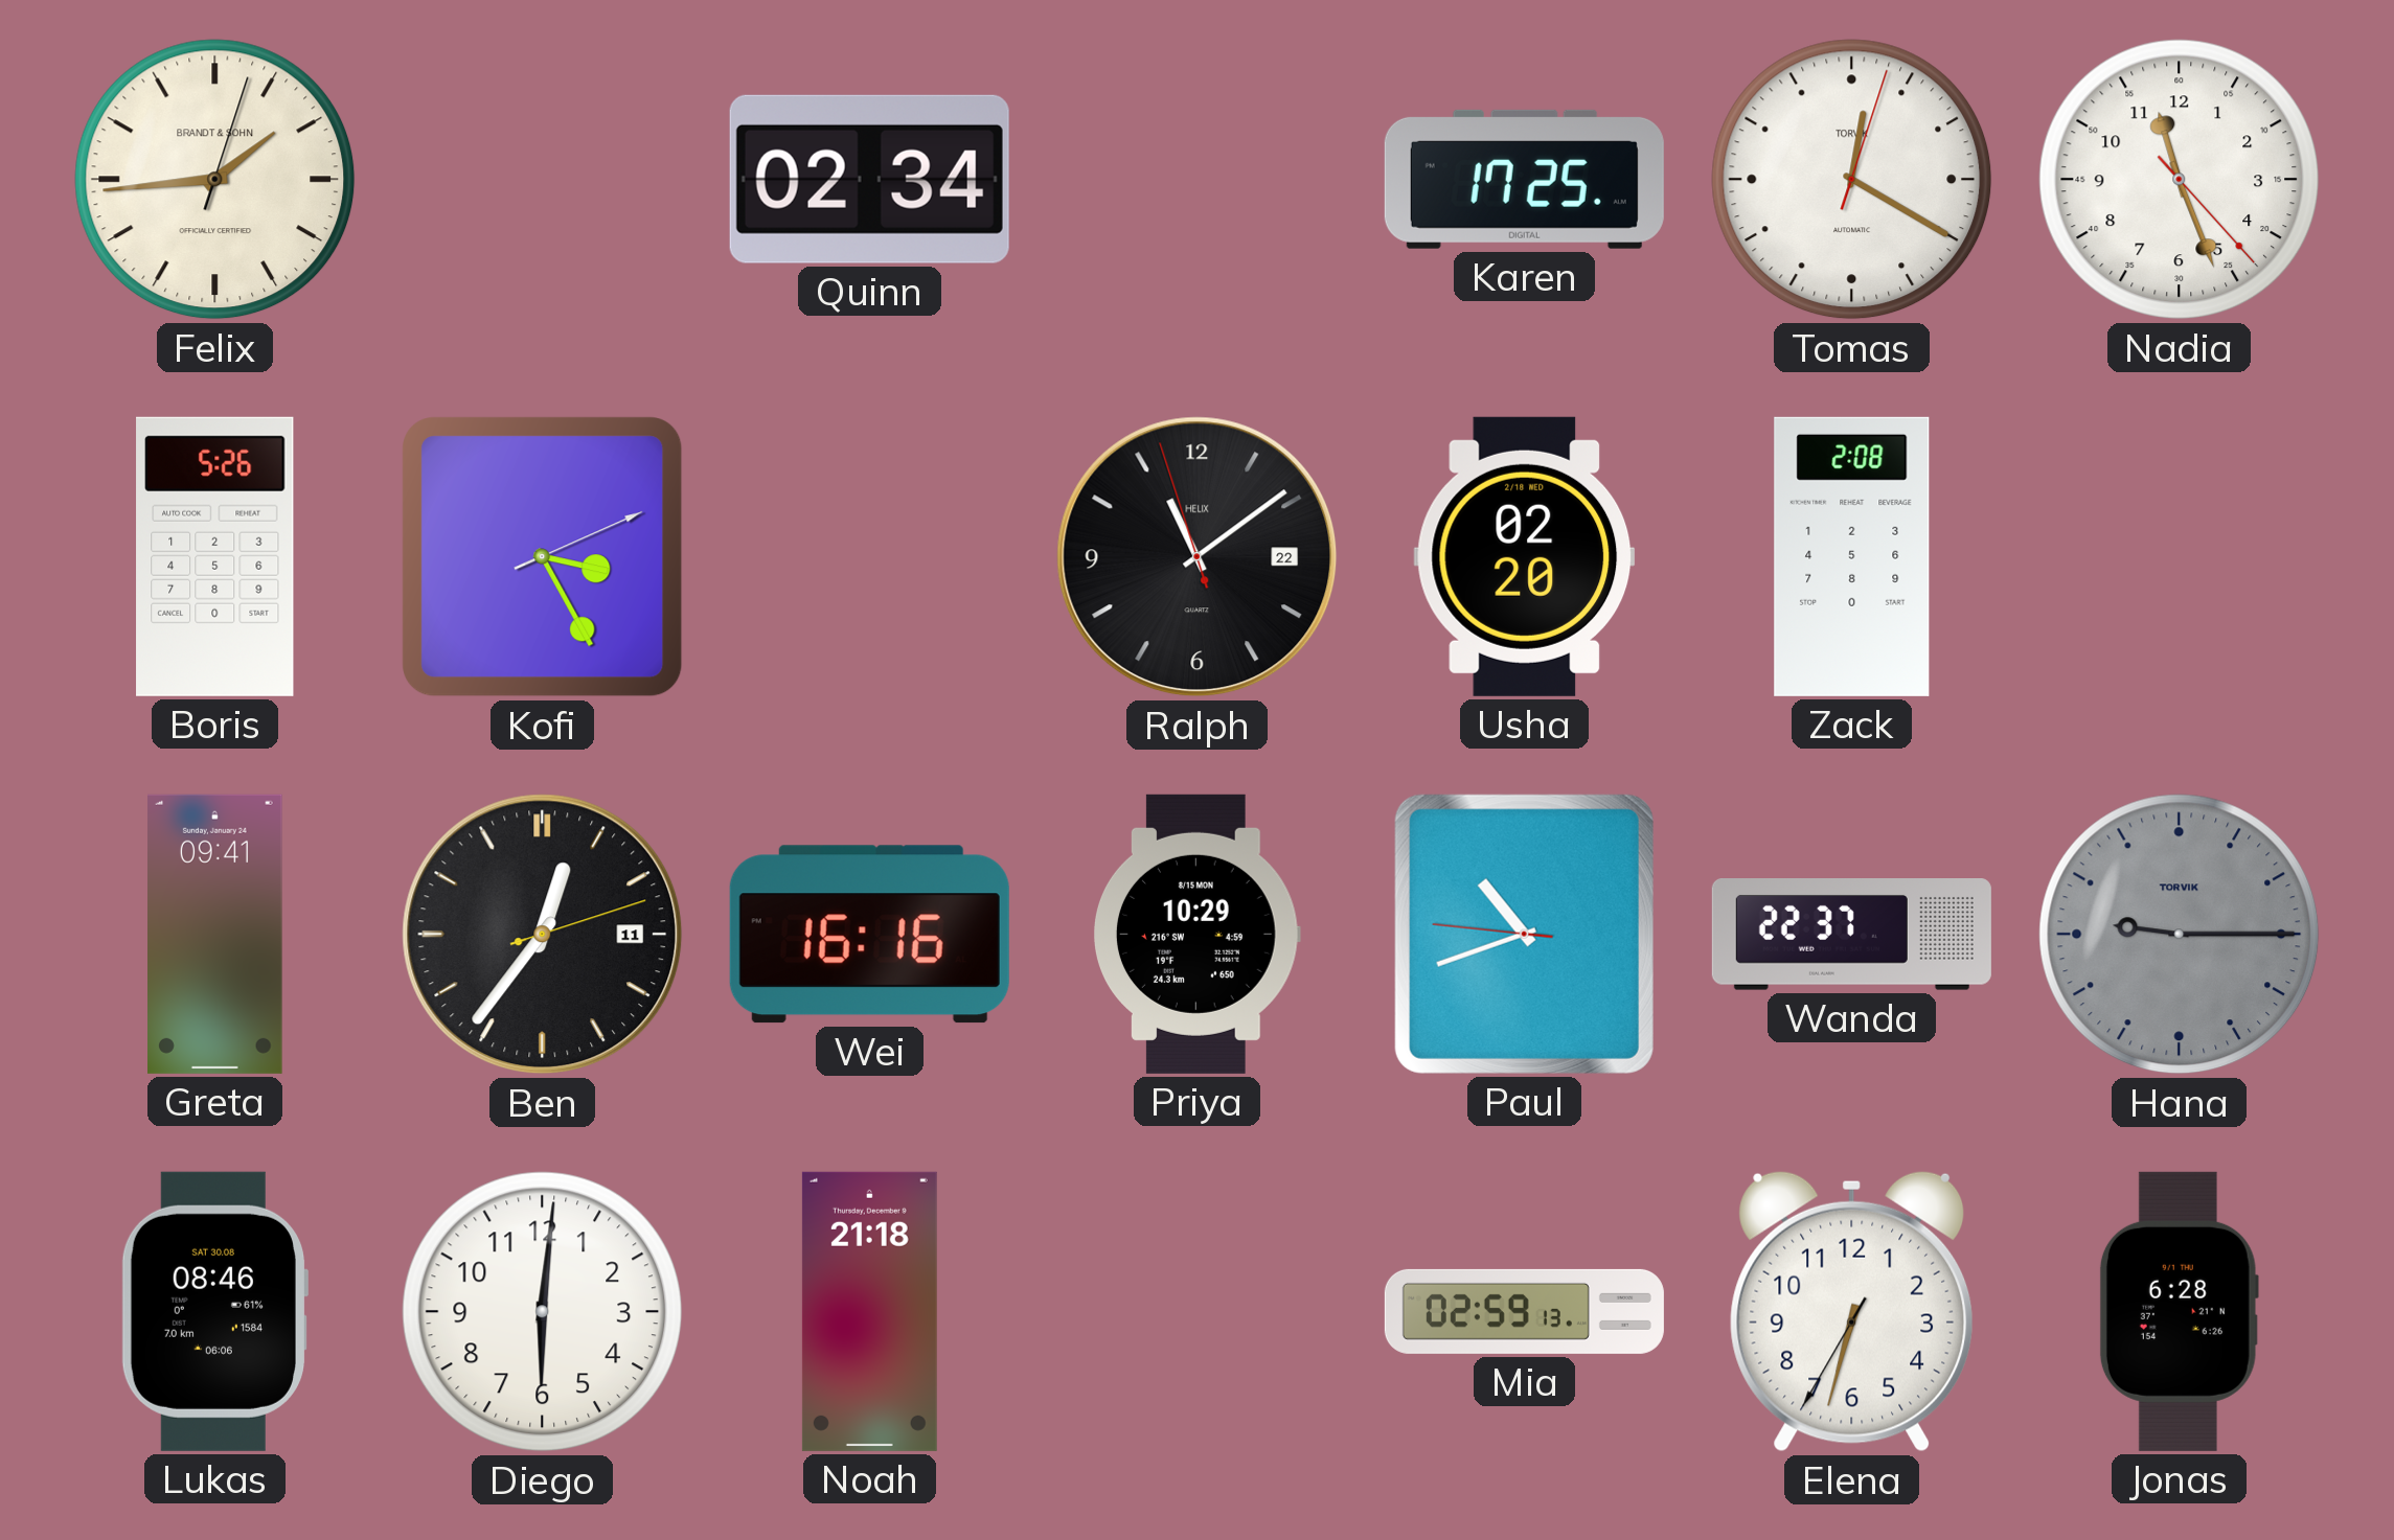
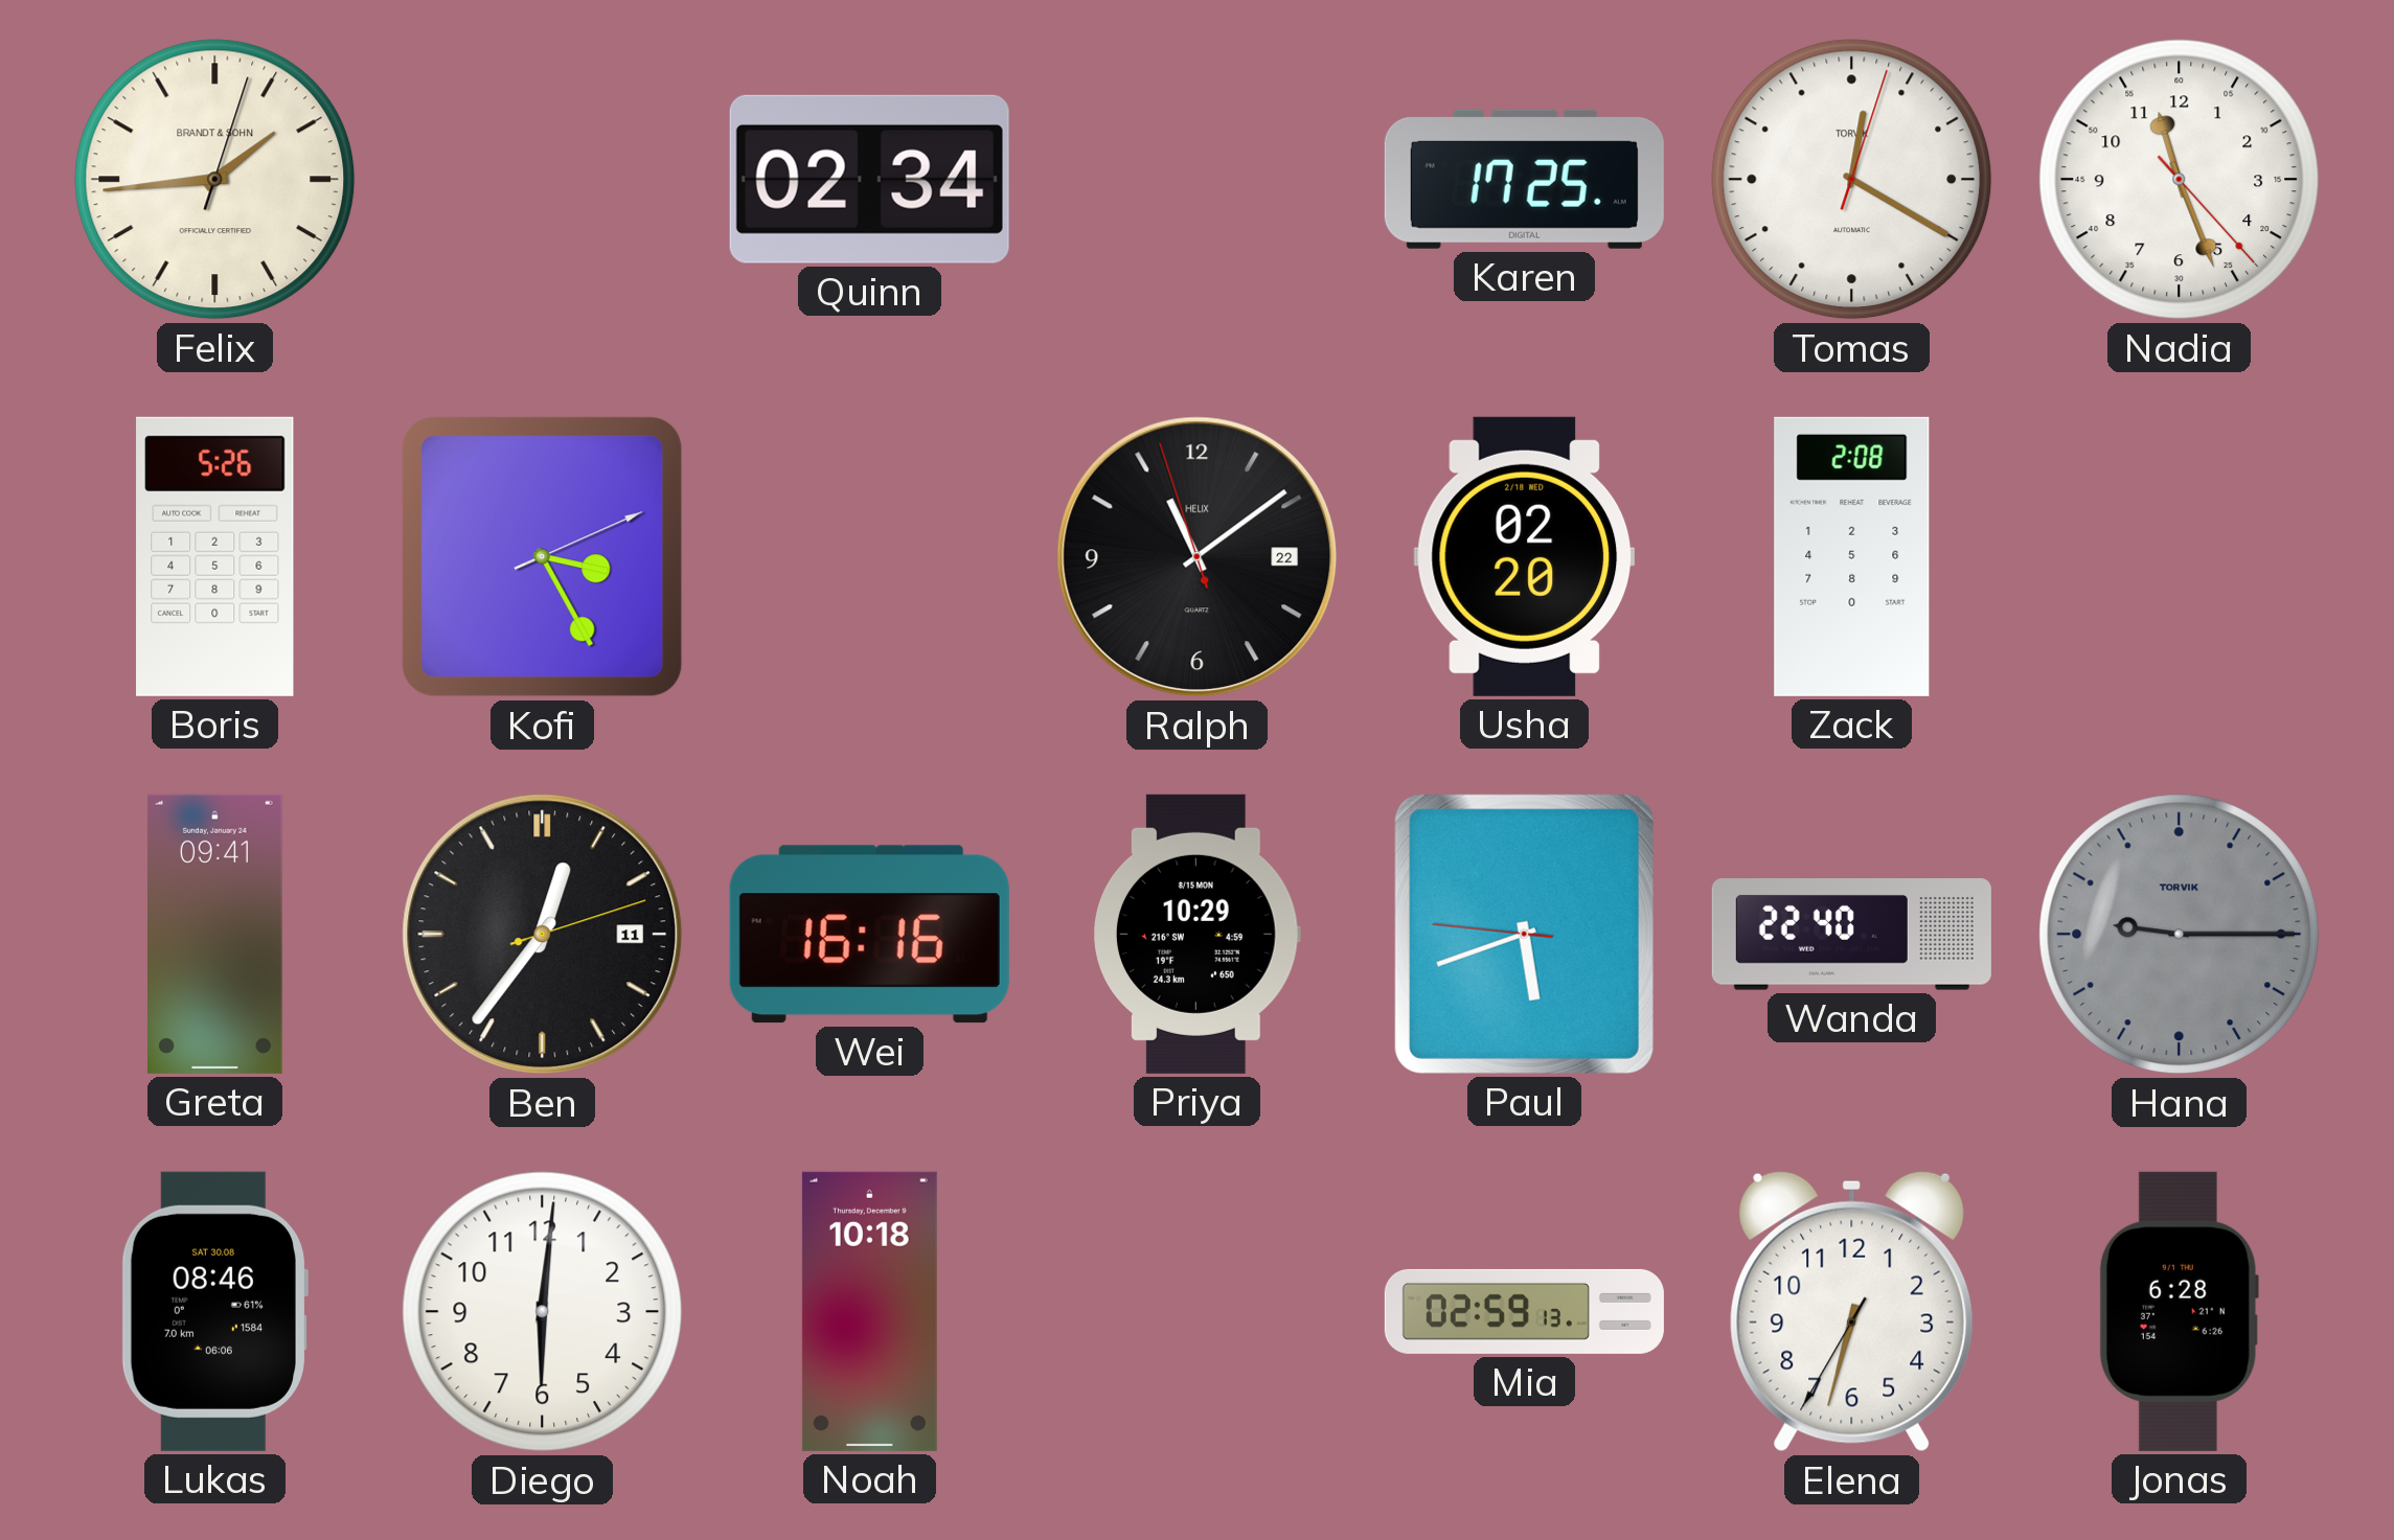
Paul: 10:41 -> 5:41 (1524, 934)
Wanda: 22:37 -> 22:40 (1851, 935)
Noah: 21:18 -> 10:18 (869, 1311)
